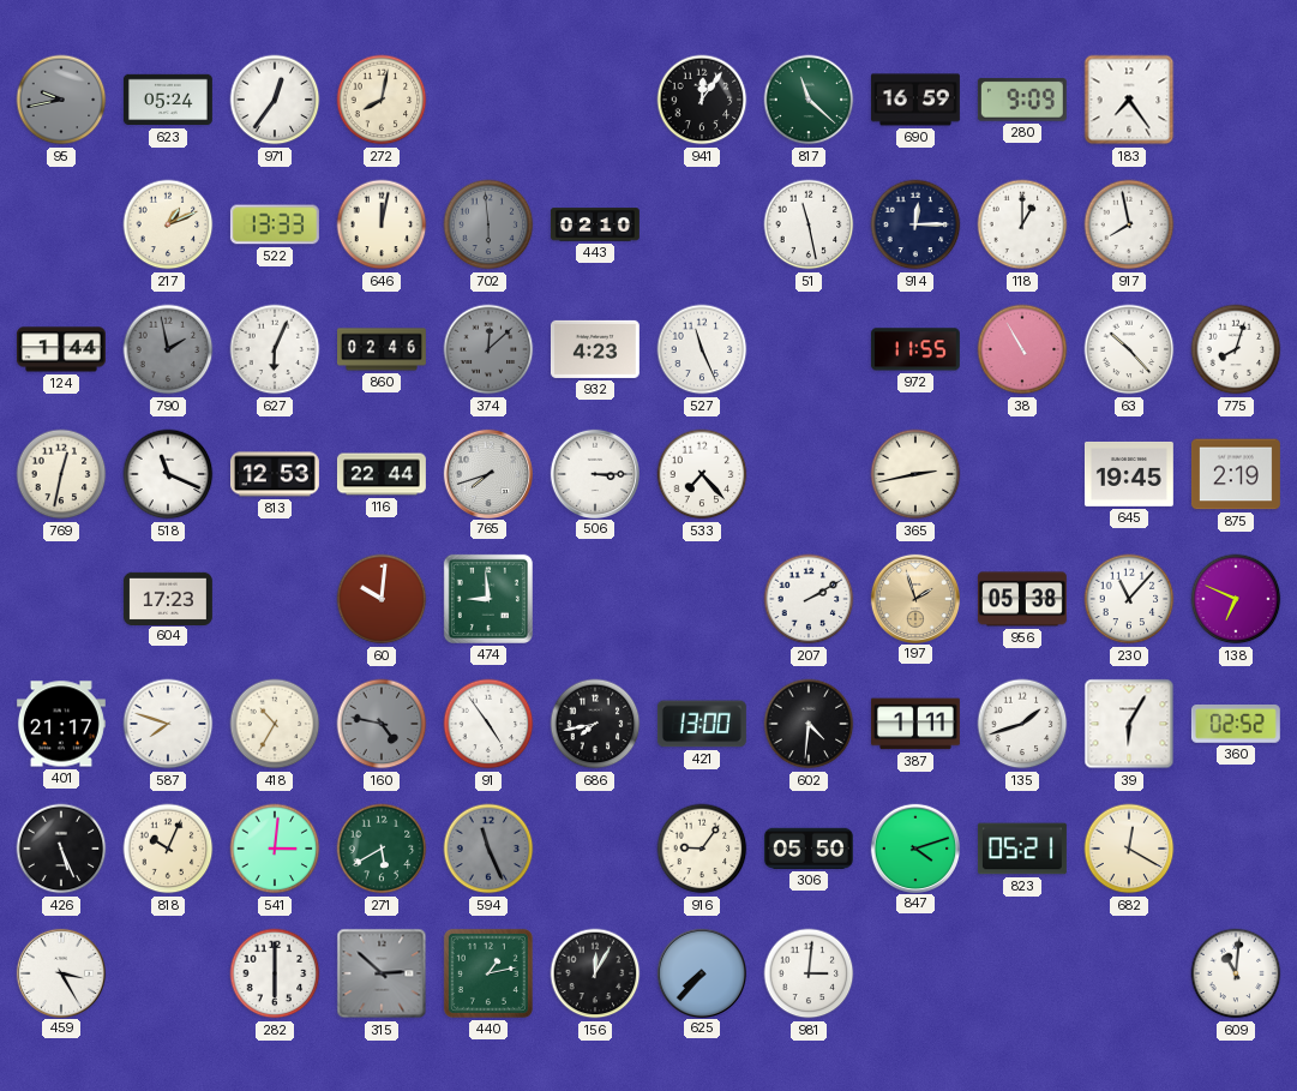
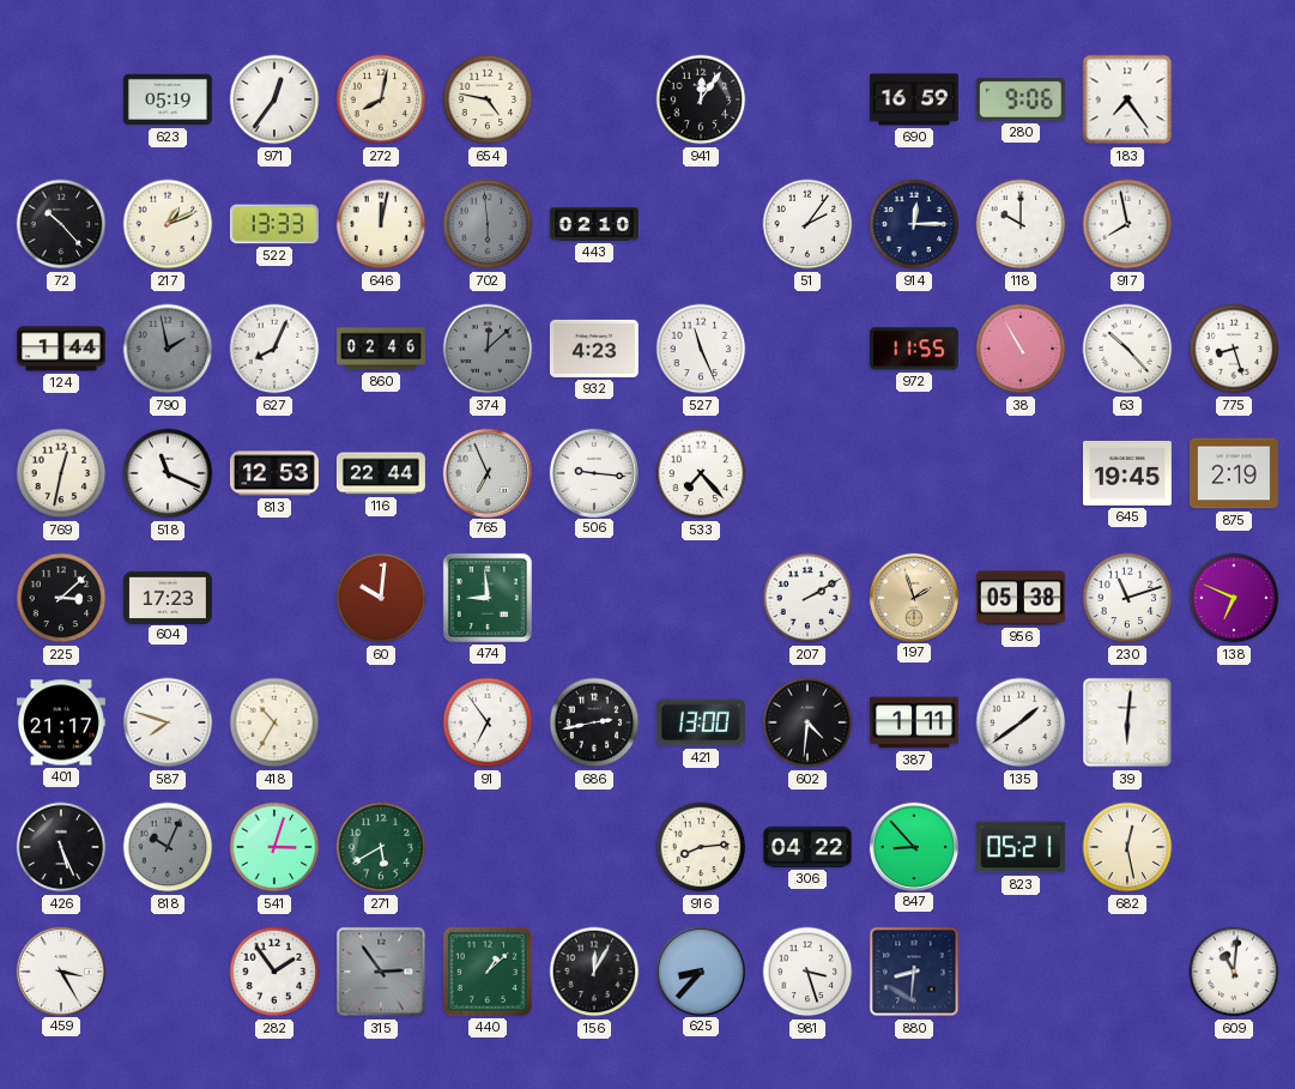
95: 9:43 -> none (61, 100)
623: 05:24 -> 05:19 (168, 99)
654: none -> 4:47 (488, 99)
817: 11:22 -> none (809, 100)
280: 9:09 -> 9:06 (1021, 99)
72: none -> 10:23 (61, 224)
51: 11:28 -> 2:06 (807, 224)
118: 1:00 -> 10:00 (1021, 224)
627: 6:04 -> 8:04 (274, 349)
775: 8:03 -> 8:27 (1234, 349)
765: 7:42 -> 6:56 (486, 472)
506: 3:15 -> 9:16 (593, 472)
365: 2:43 -> none (915, 474)
225: none -> 3:08 (61, 598)
230: 11:07 -> 11:12 (1127, 598)
160: 4:47 -> none (382, 724)
91: 4:54 -> 6:54 (488, 722)
686: 7:43 -> 2:43 (594, 722)
135: 1:42 -> 1:39 (1021, 722)
39: 6:05 -> 6:01 (1127, 722)
360: 02:52 -> none (1236, 725)
818 dial: cream -> grey (168, 847)
541: 3:01 -> 3:03 (274, 847)
594: 11:26 -> none (488, 849)
916: 9:06 -> 8:14 (701, 847)
306: 05:50 -> 04:22 (807, 847)
847: 4:12 -> 8:53 (913, 846)
682: 12:20 -> 12:28 (1127, 847)
282: 6:00 -> 1:54 (274, 972)
315: 2:52 -> 2:54 (381, 972)
440: 1:13 -> 1:08 (488, 972)
625: 7:37 -> 8:37 (700, 970)
981: 3:01 -> 3:27 (807, 972)
880: none -> 8:31 (914, 972)
